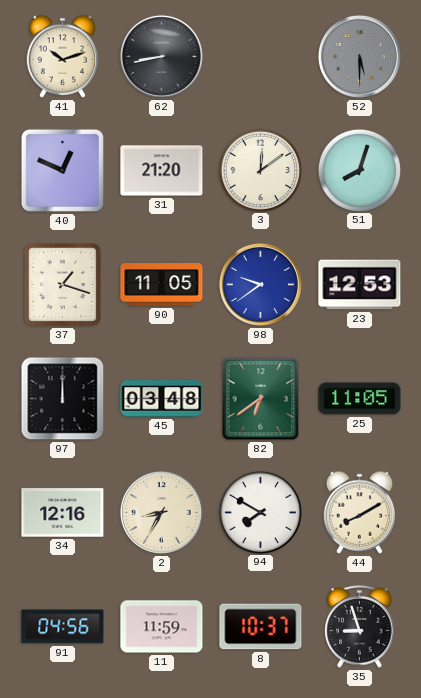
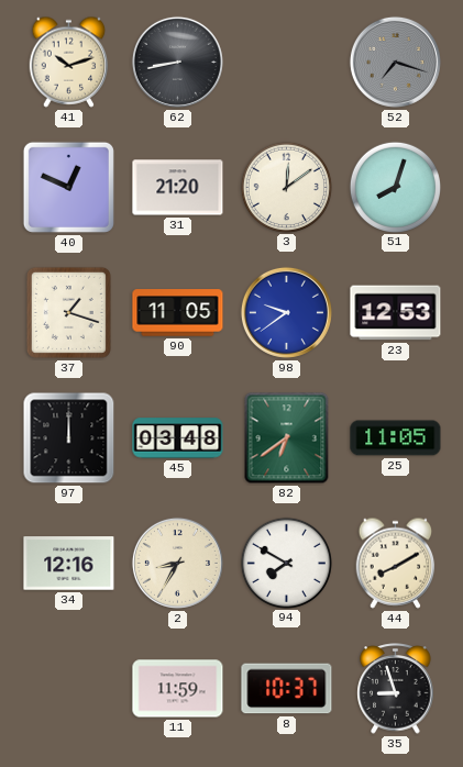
52: 5:30 -> 7:18 (395, 62)
91: 04:56 -> none (63, 627)
